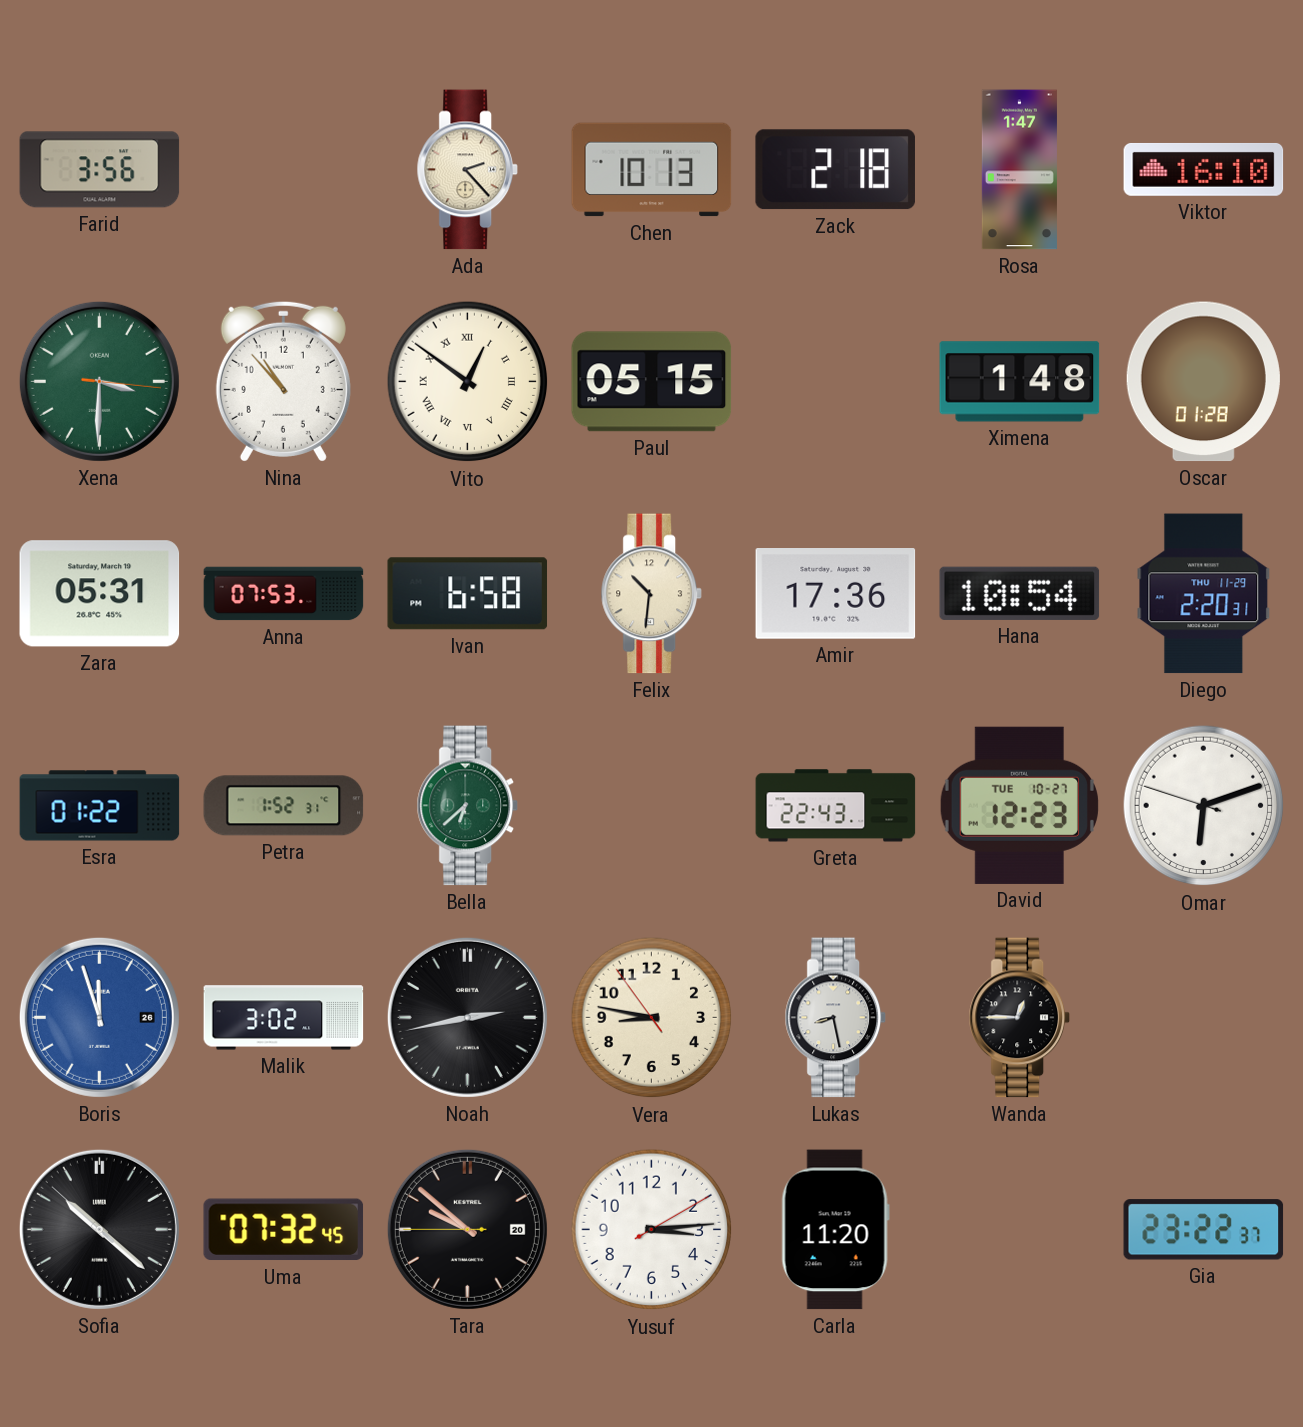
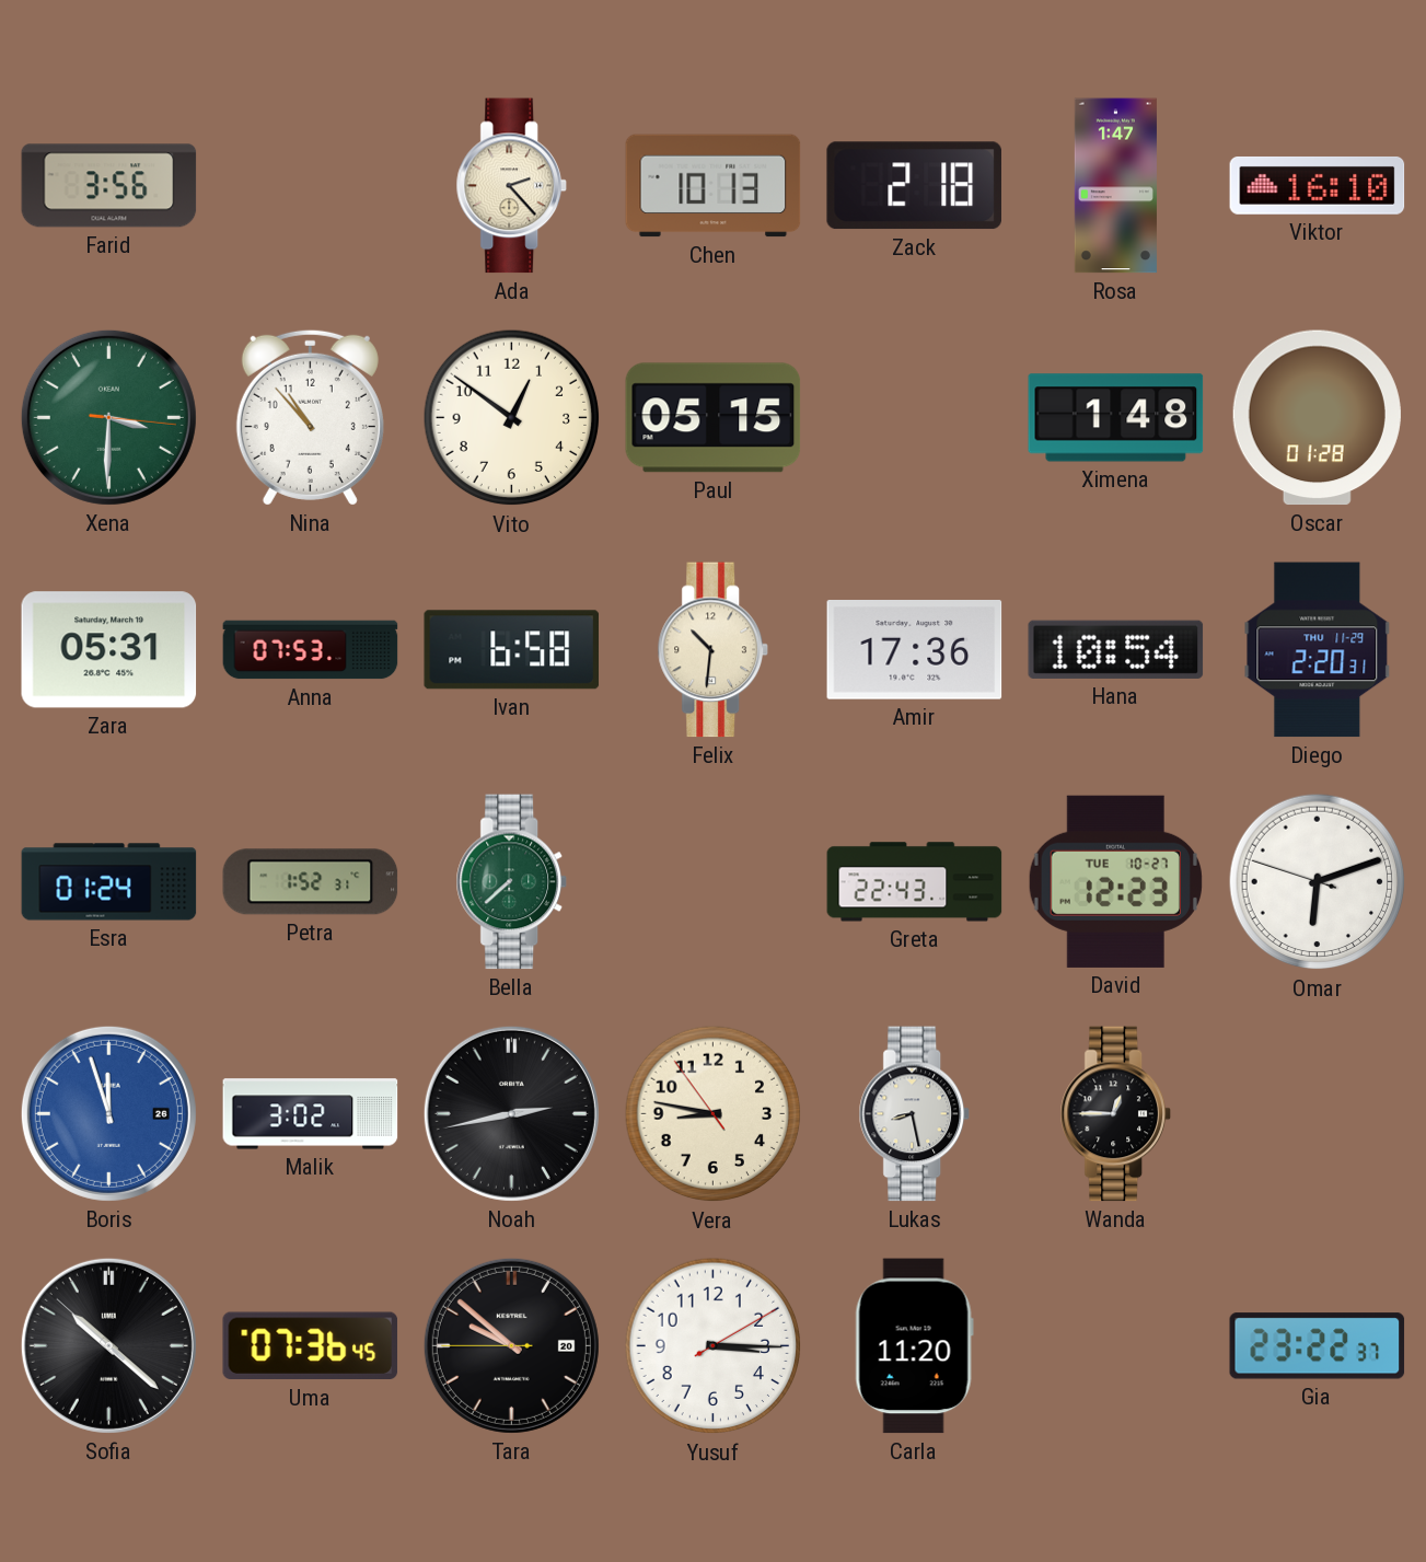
Vito numerals: Roman -> Arabic (512, 418)
Esra: 01:22 -> 01:24 (109, 882)
Bella: 6:38 -> 7:38 (511, 882)
Uma: 07:32 -> 07:36 (311, 1346)
Yusuf: 3:14 -> 3:15 (714, 1346)
